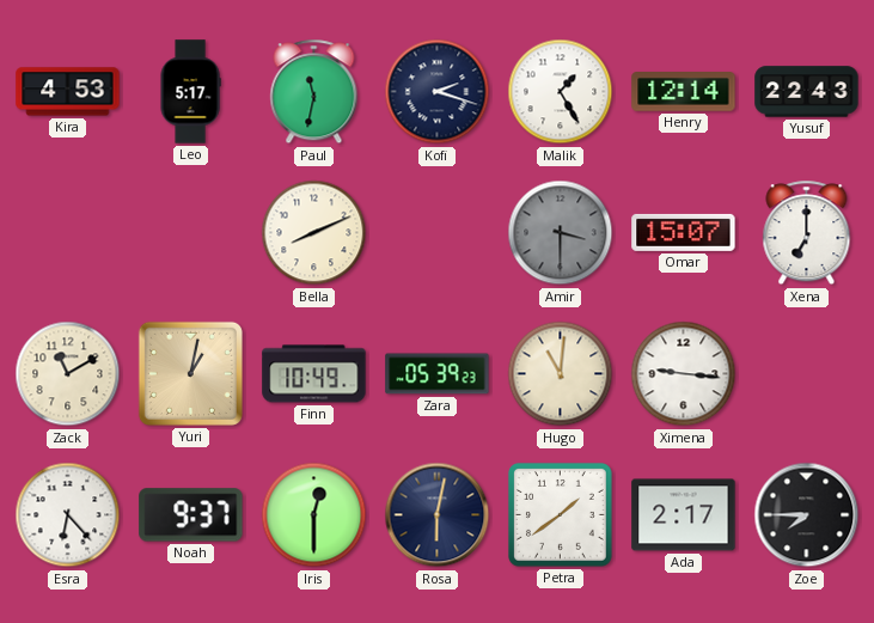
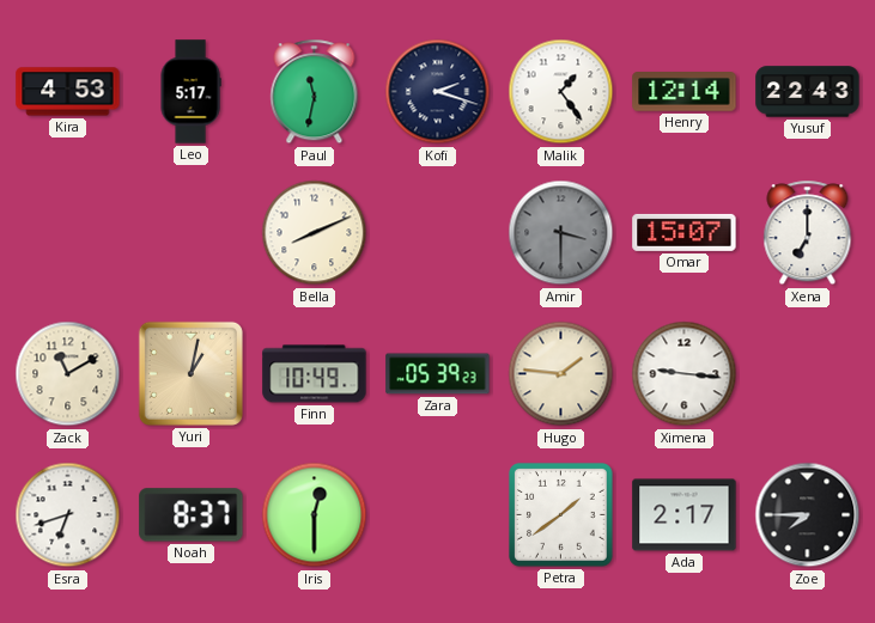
Malik: 1:25 -> 1:24 (561, 92)
Hugo: 11:01 -> 1:46 (561, 374)
Esra: 6:23 -> 6:42 (68, 515)
Noah: 9:37 -> 8:37 (192, 515)
Rosa: 6:02 -> none (438, 515)
